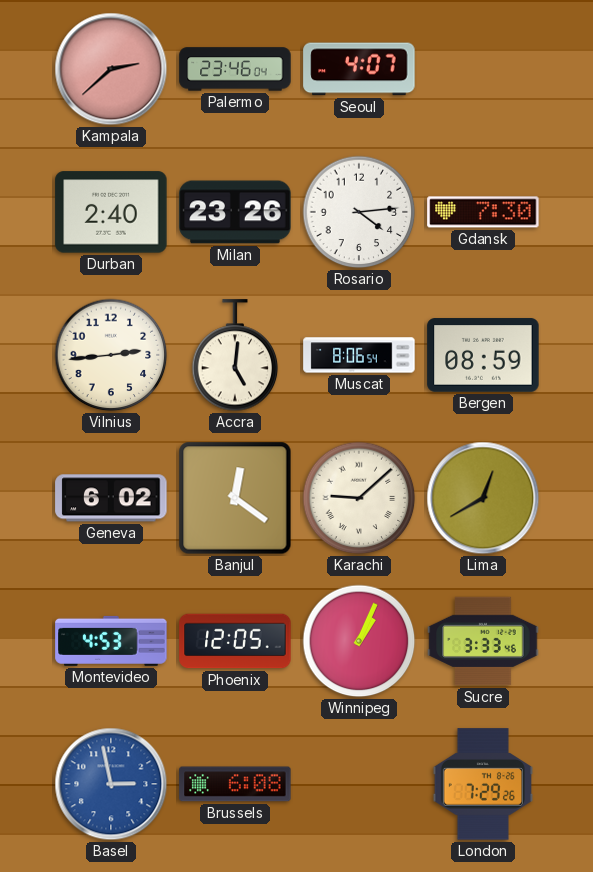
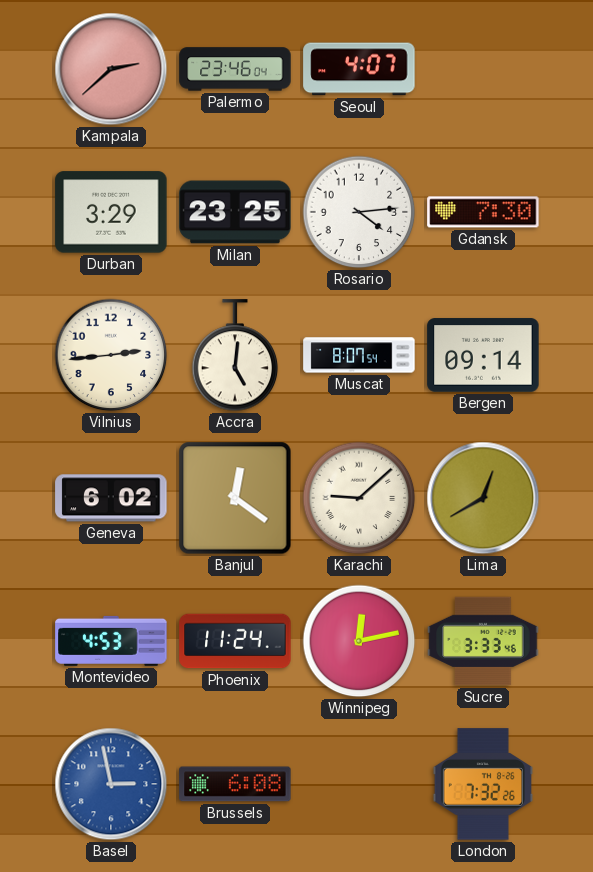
Durban: 2:40 -> 3:29 (111, 212)
Milan: 23:26 -> 23:25 (235, 212)
Muscat: 8:06 -> 8:07 (359, 355)
Bergen: 08:59 -> 09:14 (483, 355)
Phoenix: 12:05 -> 11:24 (235, 641)
Winnipeg: 1:04 -> 12:13 (359, 641)
London: 7:29 -> 7:32 (482, 784)
